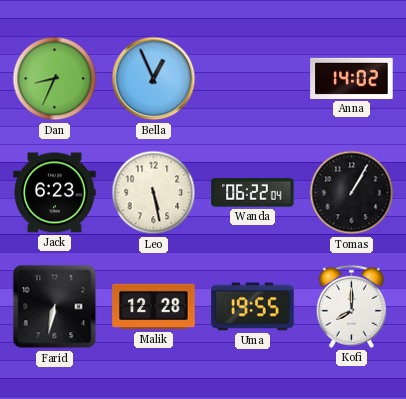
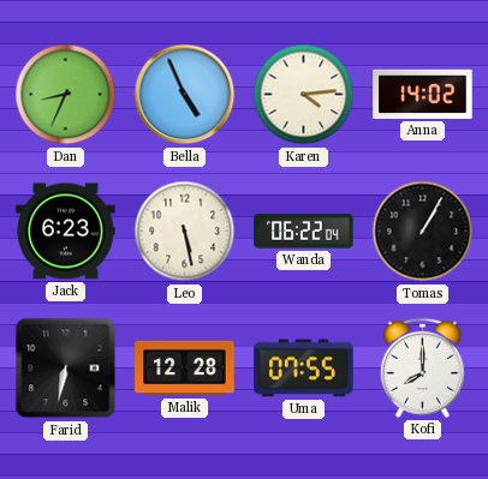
Bella: 12:56 -> 4:56 (185, 95)
Karen: none -> 4:14 (304, 95)
Uma: 19:55 -> 07:55 (304, 369)
